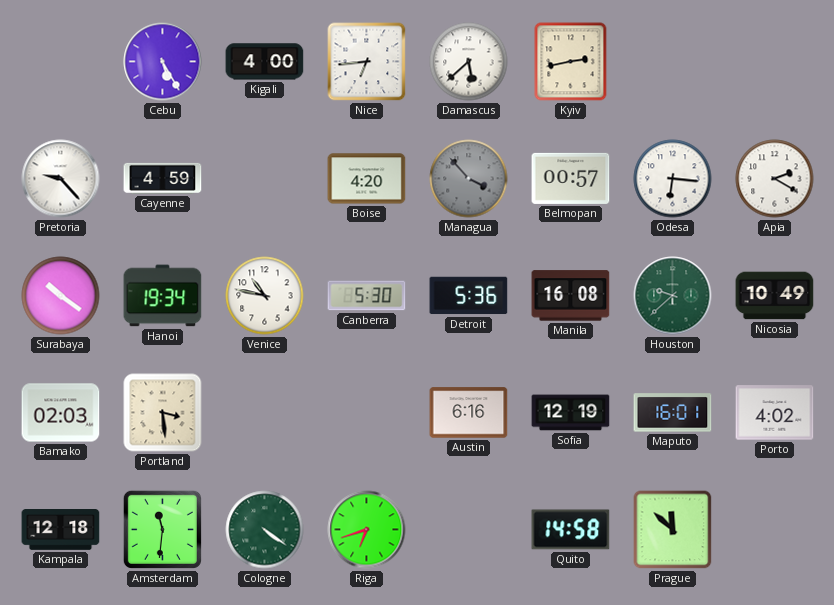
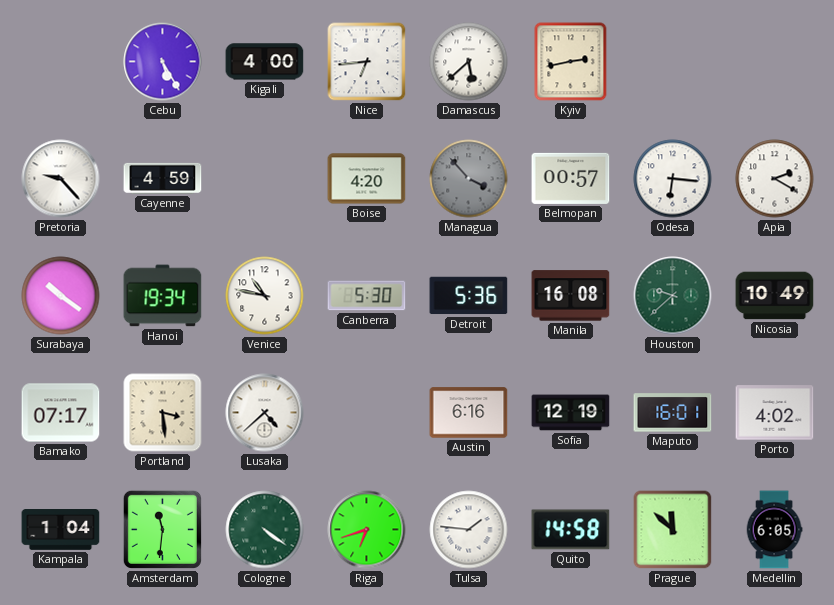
Bamako: 02:03 -> 07:17 (61, 413)
Lusaka: none -> 4:38 (265, 413)
Kampala: 12:18 -> 1:04 (61, 530)
Tulsa: none -> 1:46 (469, 530)
Medellin: none -> 6:05 (774, 530)
